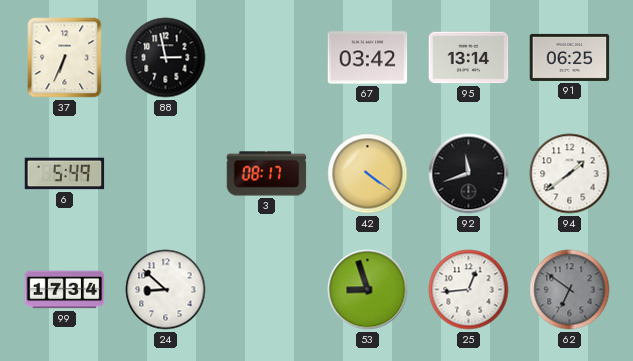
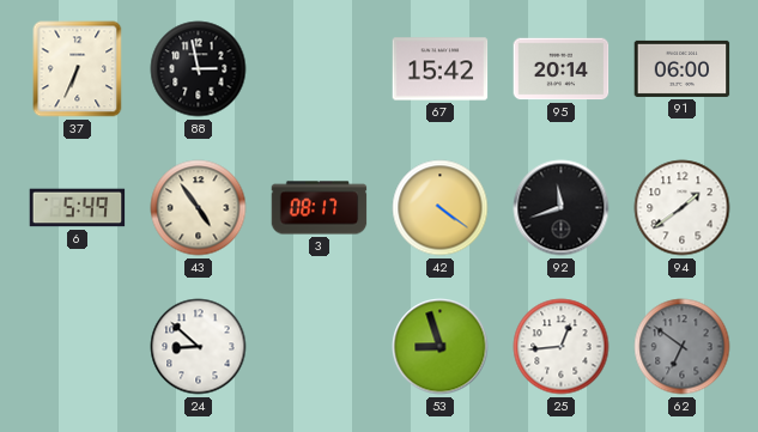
67: 03:42 -> 15:42 (441, 69)
95: 13:14 -> 20:14 (562, 69)
91: 06:25 -> 06:00 (683, 68)
43: none -> 4:54 (199, 208)
99: 17:34 -> none (65, 290)
